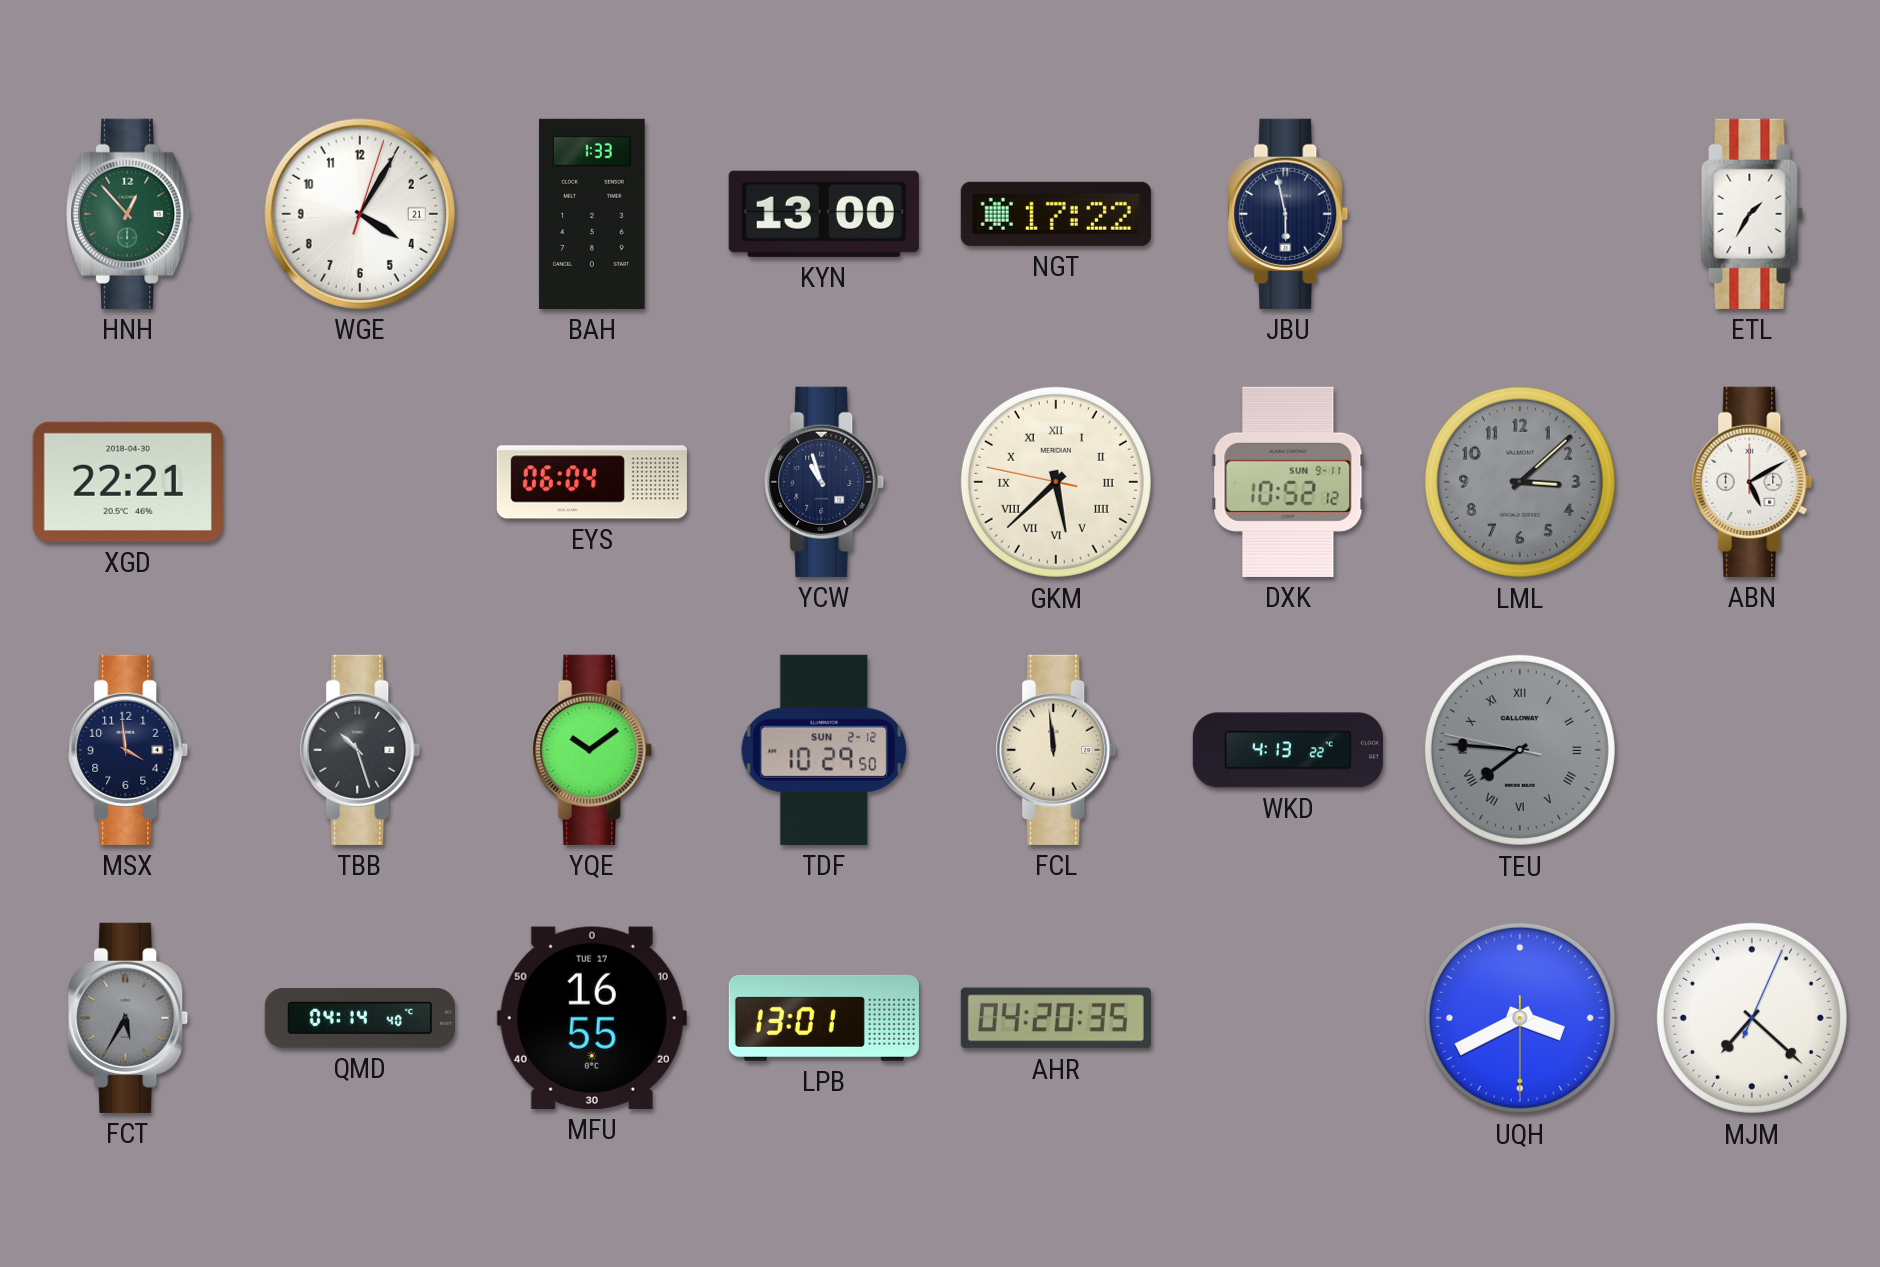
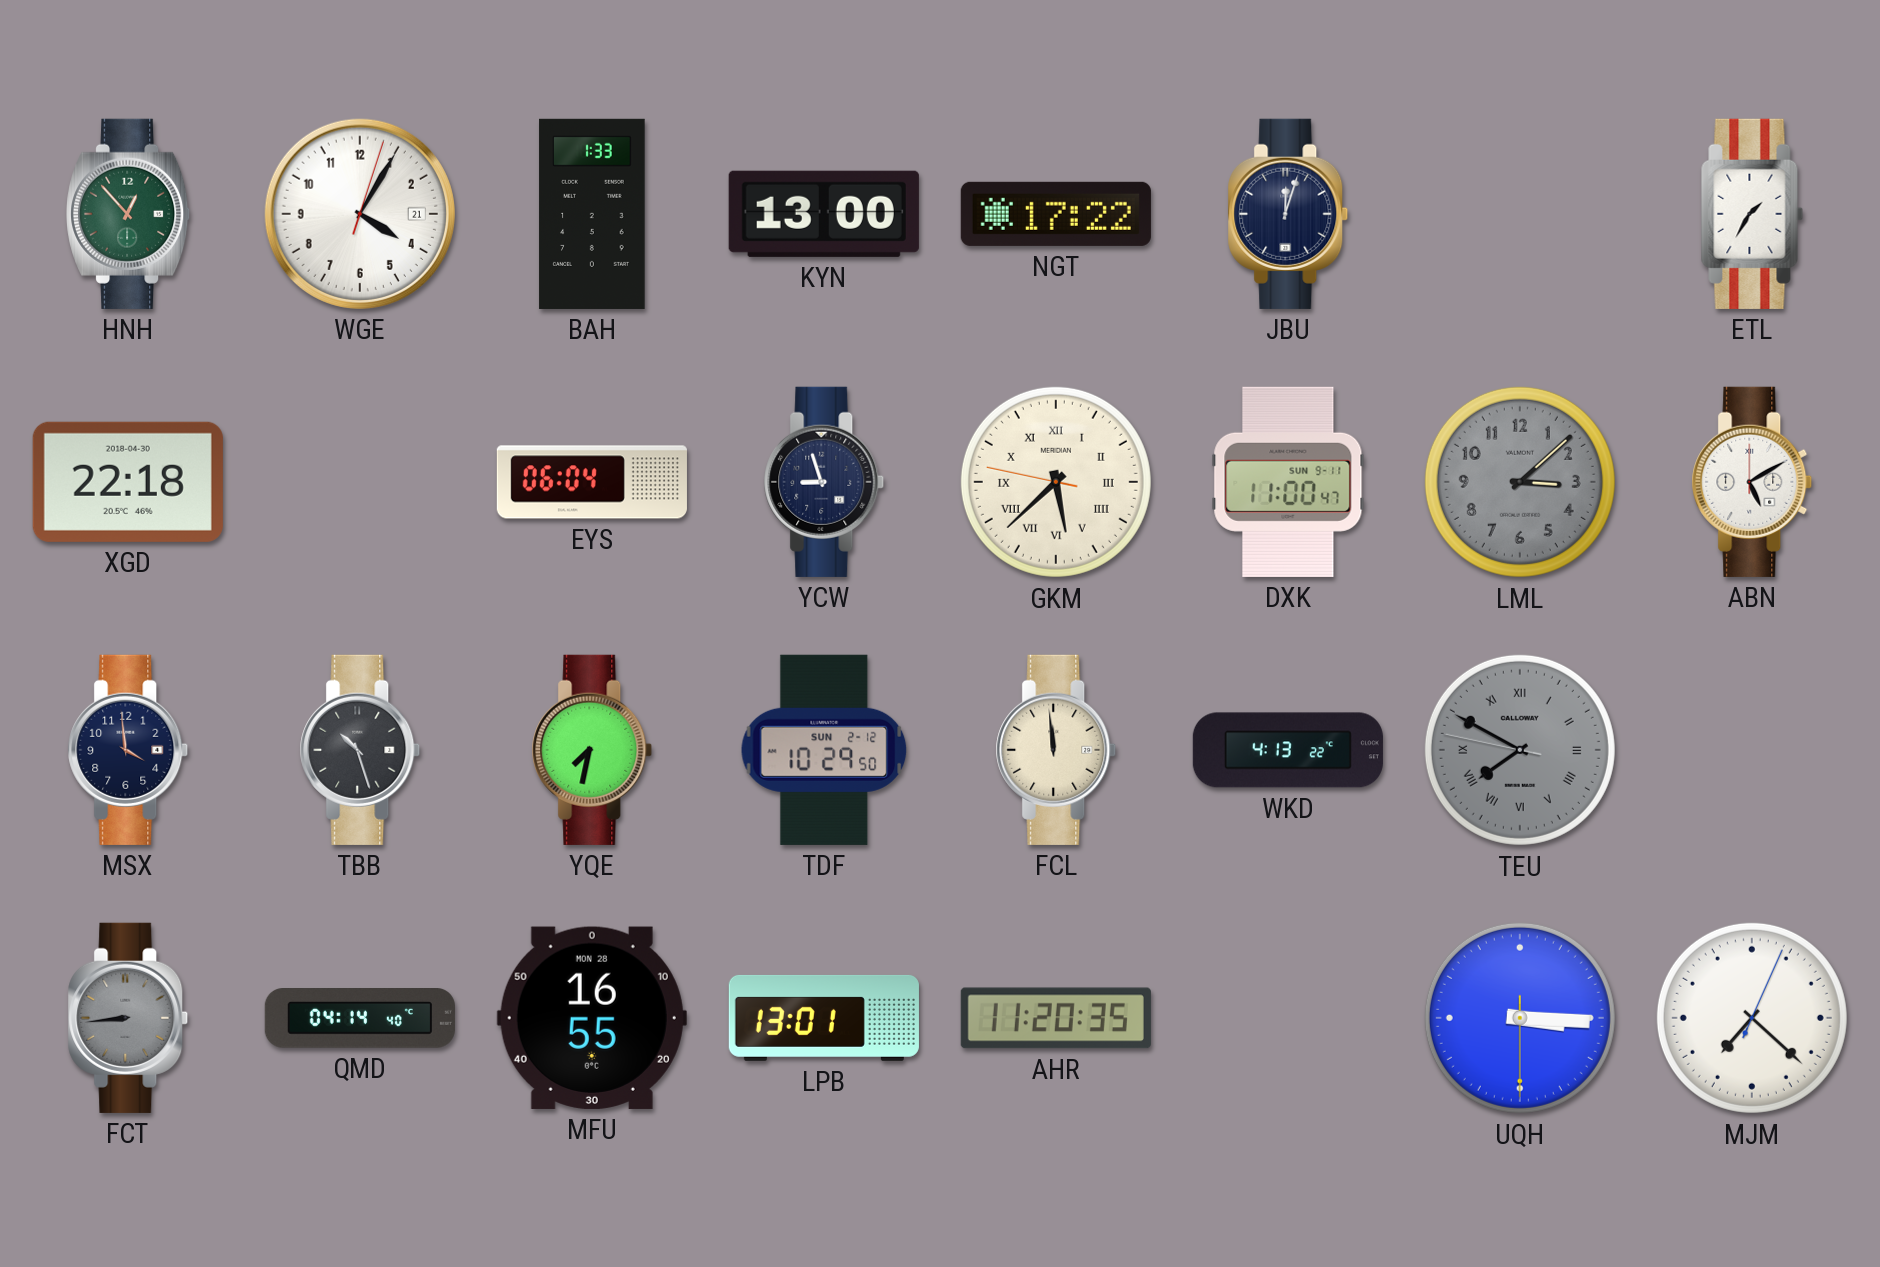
JBU: 5:58 -> 12:03 (1288, 214)
XGD: 22:21 -> 22:18 (128, 482)
YCW: 10:57 -> 8:57 (824, 482)
DXK: 10:52 -> 11:00 (1288, 482)
YQE: 10:09 -> 7:32 (592, 750)
TEU: 7:45 -> 7:49 (1520, 750)
FCT: 5:35 -> 8:44 (128, 1018)
MFU date: TUE 17 -> MON 28 (592, 1018)
AHR: 04:20 -> 11:20 (1056, 1018)
UQH: 3:40 -> 3:15 (1520, 1018)
